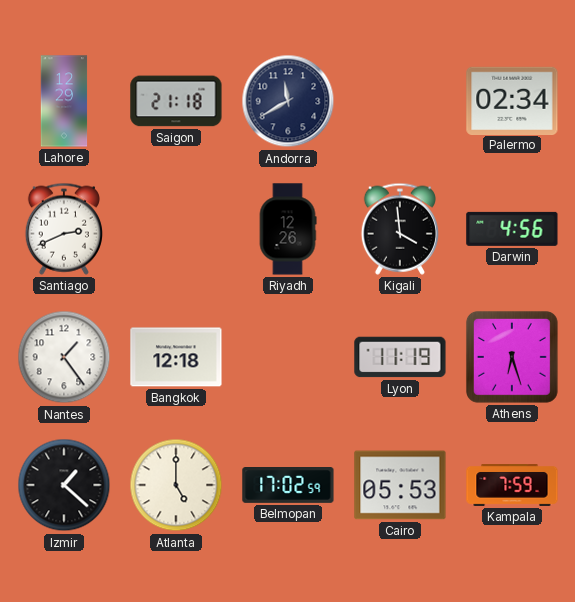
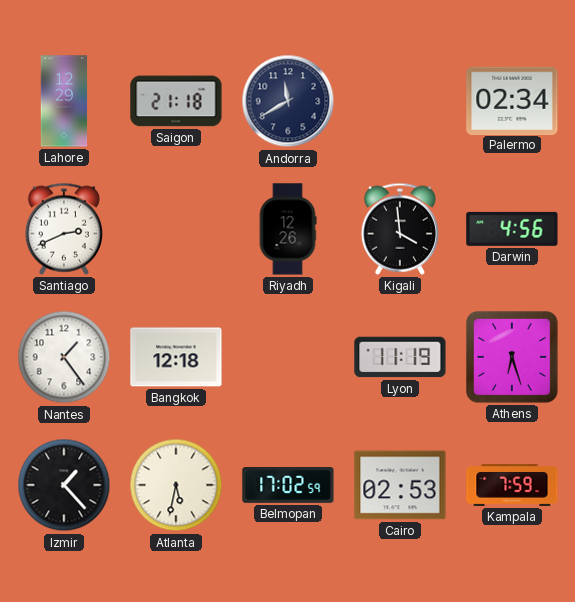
Izmir: 1:22 -> 1:23 (64, 485)
Atlanta: 5:00 -> 5:32 (176, 485)
Cairo: 05:53 -> 02:53 (400, 485)
